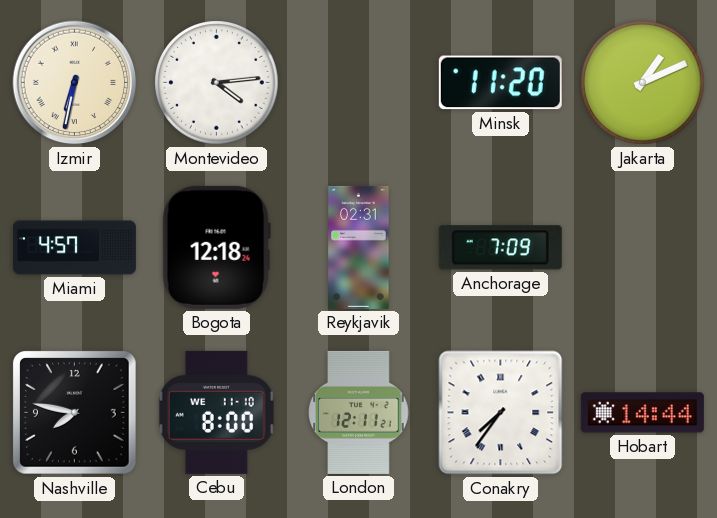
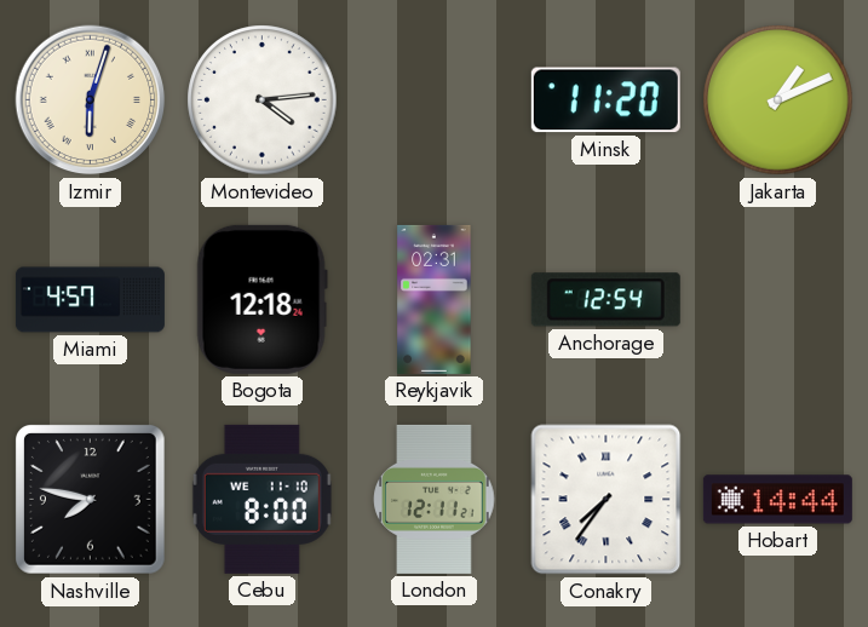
Izmir: 6:32 -> 6:03 (91, 100)
Anchorage: 7:09 -> 12:54 (605, 300)
